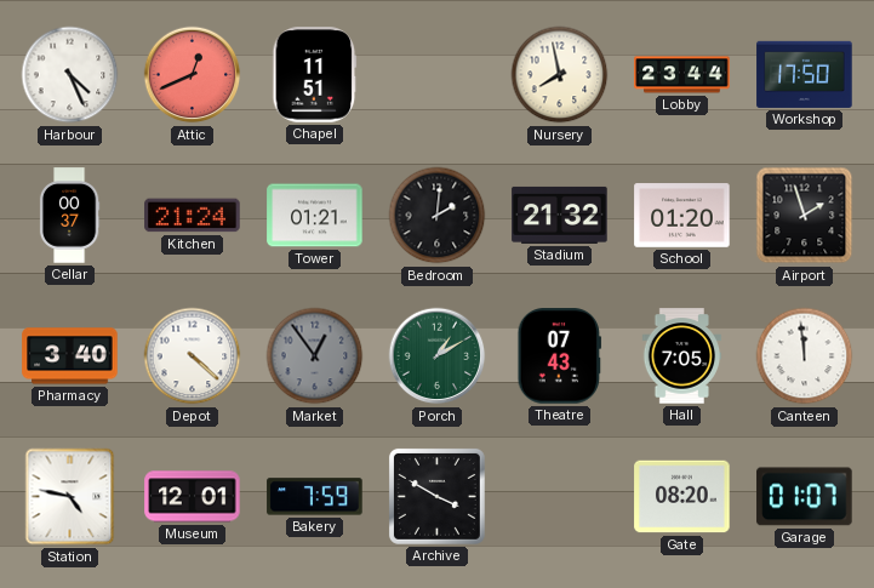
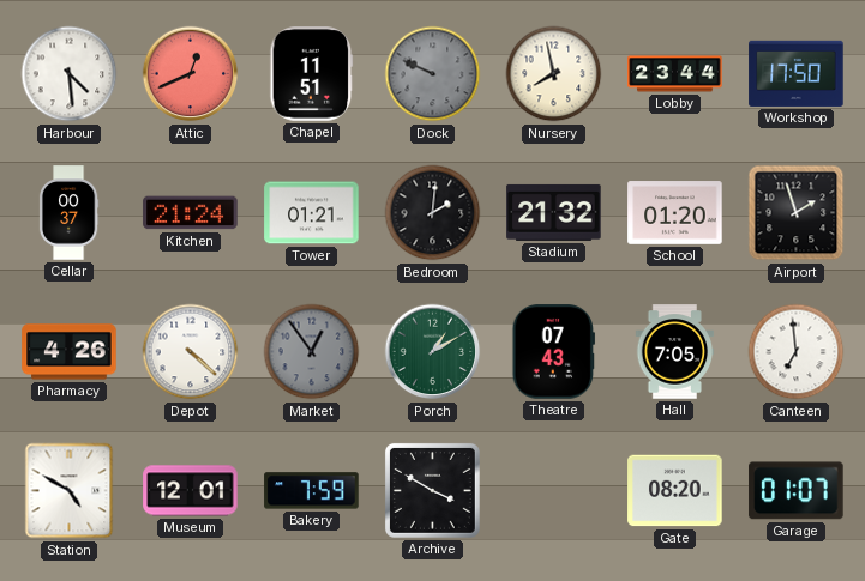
Harbour: 4:26 -> 4:29 (70, 74)
Dock: none -> 9:49 (433, 74)
Pharmacy: 3:40 -> 4:26 (70, 352)
Canteen: 11:59 -> 6:59 (797, 352)
Station: 4:47 -> 4:50 (70, 491)
